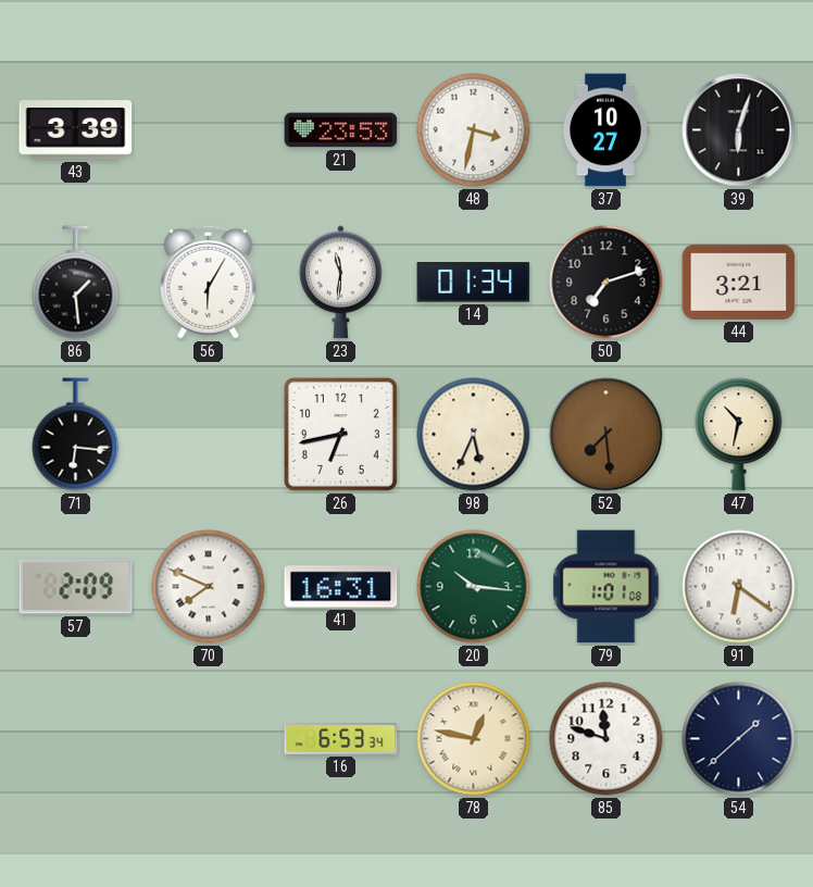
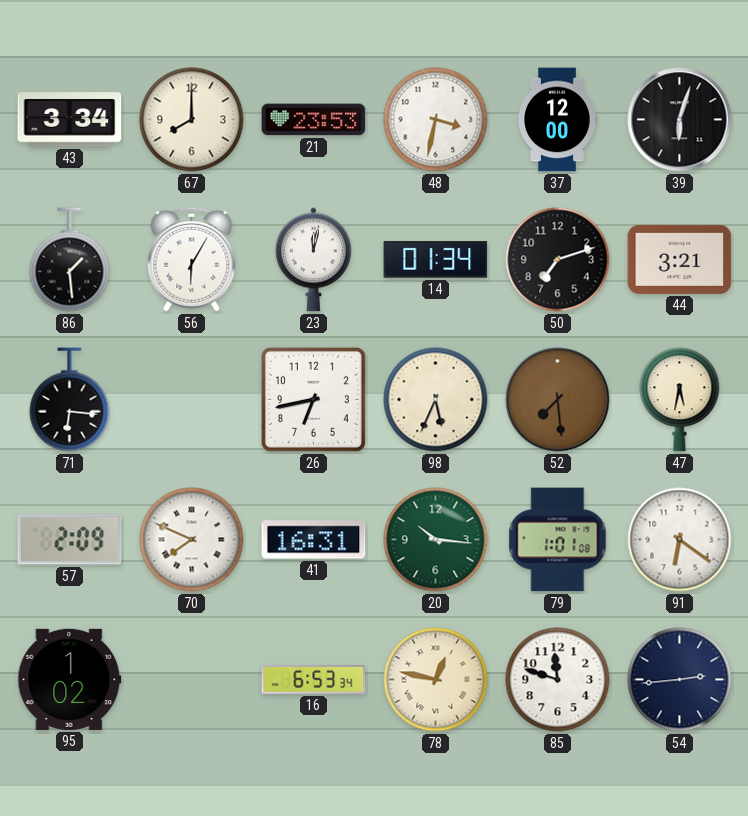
43: 3:39 -> 3:34 (70, 120)
67: none -> 8:00 (192, 120)
37: 10:27 -> 12:00 (557, 120)
23: 11:31 -> 12:02 (314, 260)
47: 10:32 -> 5:32 (680, 400)
95: none -> 1:02 (70, 679)
54: 1:38 -> 2:44 (680, 680)
